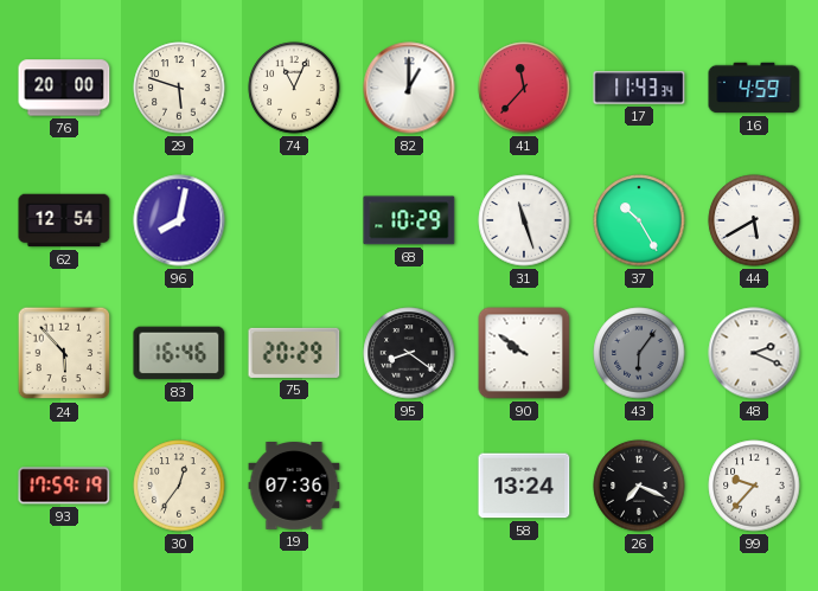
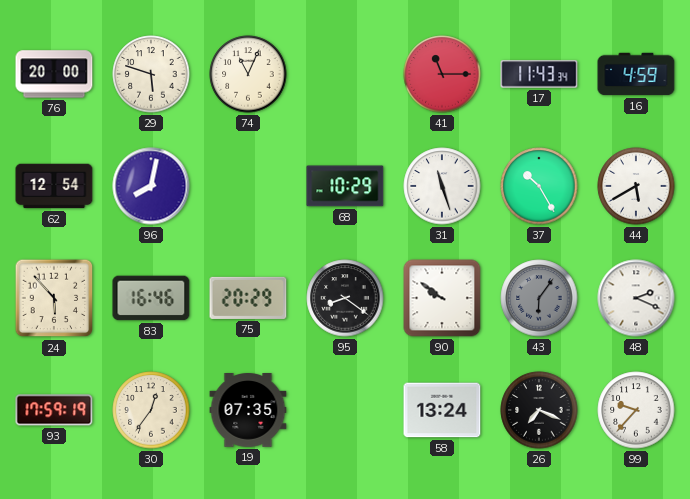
82: 1:00 -> none (409, 88)
41: 11:37 -> 11:15 (442, 74)
19: 07:36 -> 07:35 (248, 411)
